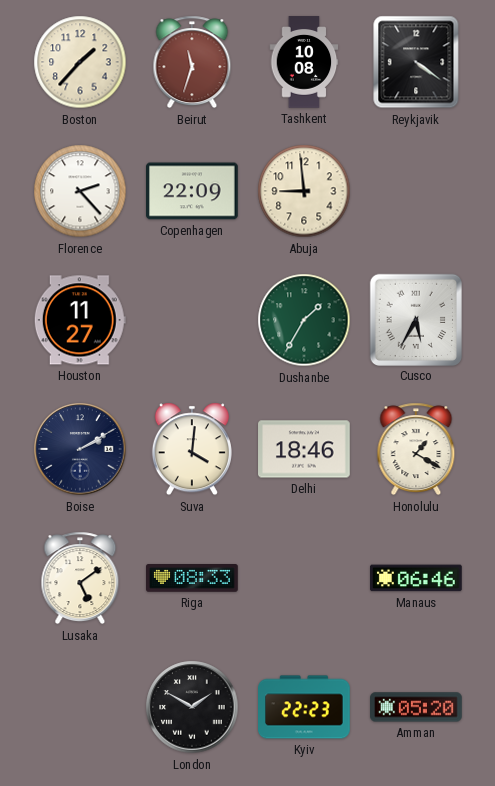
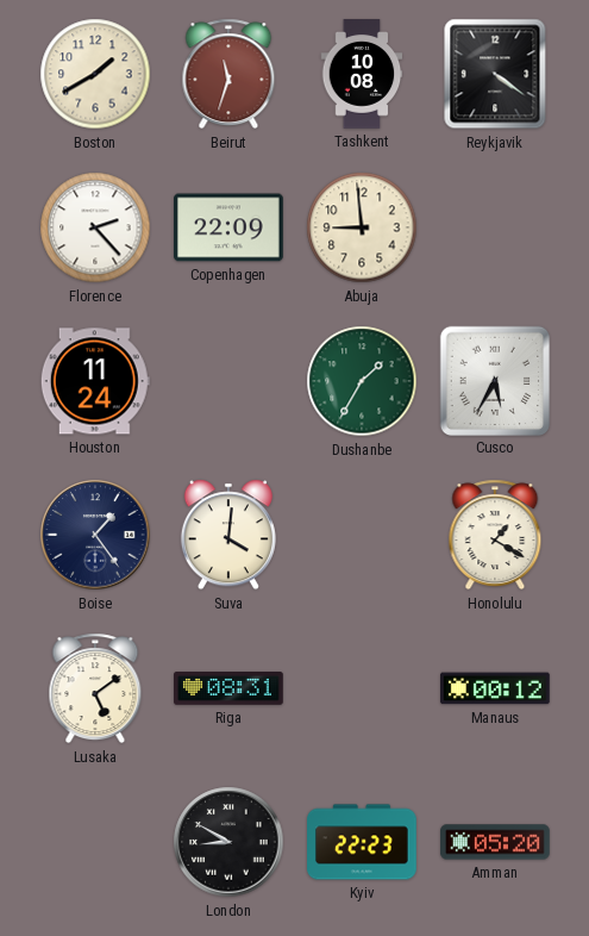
Boston: 1:37 -> 1:40 (95, 74)
Houston: 11:27 -> 11:24 (95, 381)
Boise: 2:10 -> 1:24 (95, 535)
Delhi: 18:46 -> none (304, 449)
Riga: 08:33 -> 08:31 (228, 689)
Manaus: 06:46 -> 00:12 (496, 688)
London: 1:50 -> 8:50 (228, 842)
